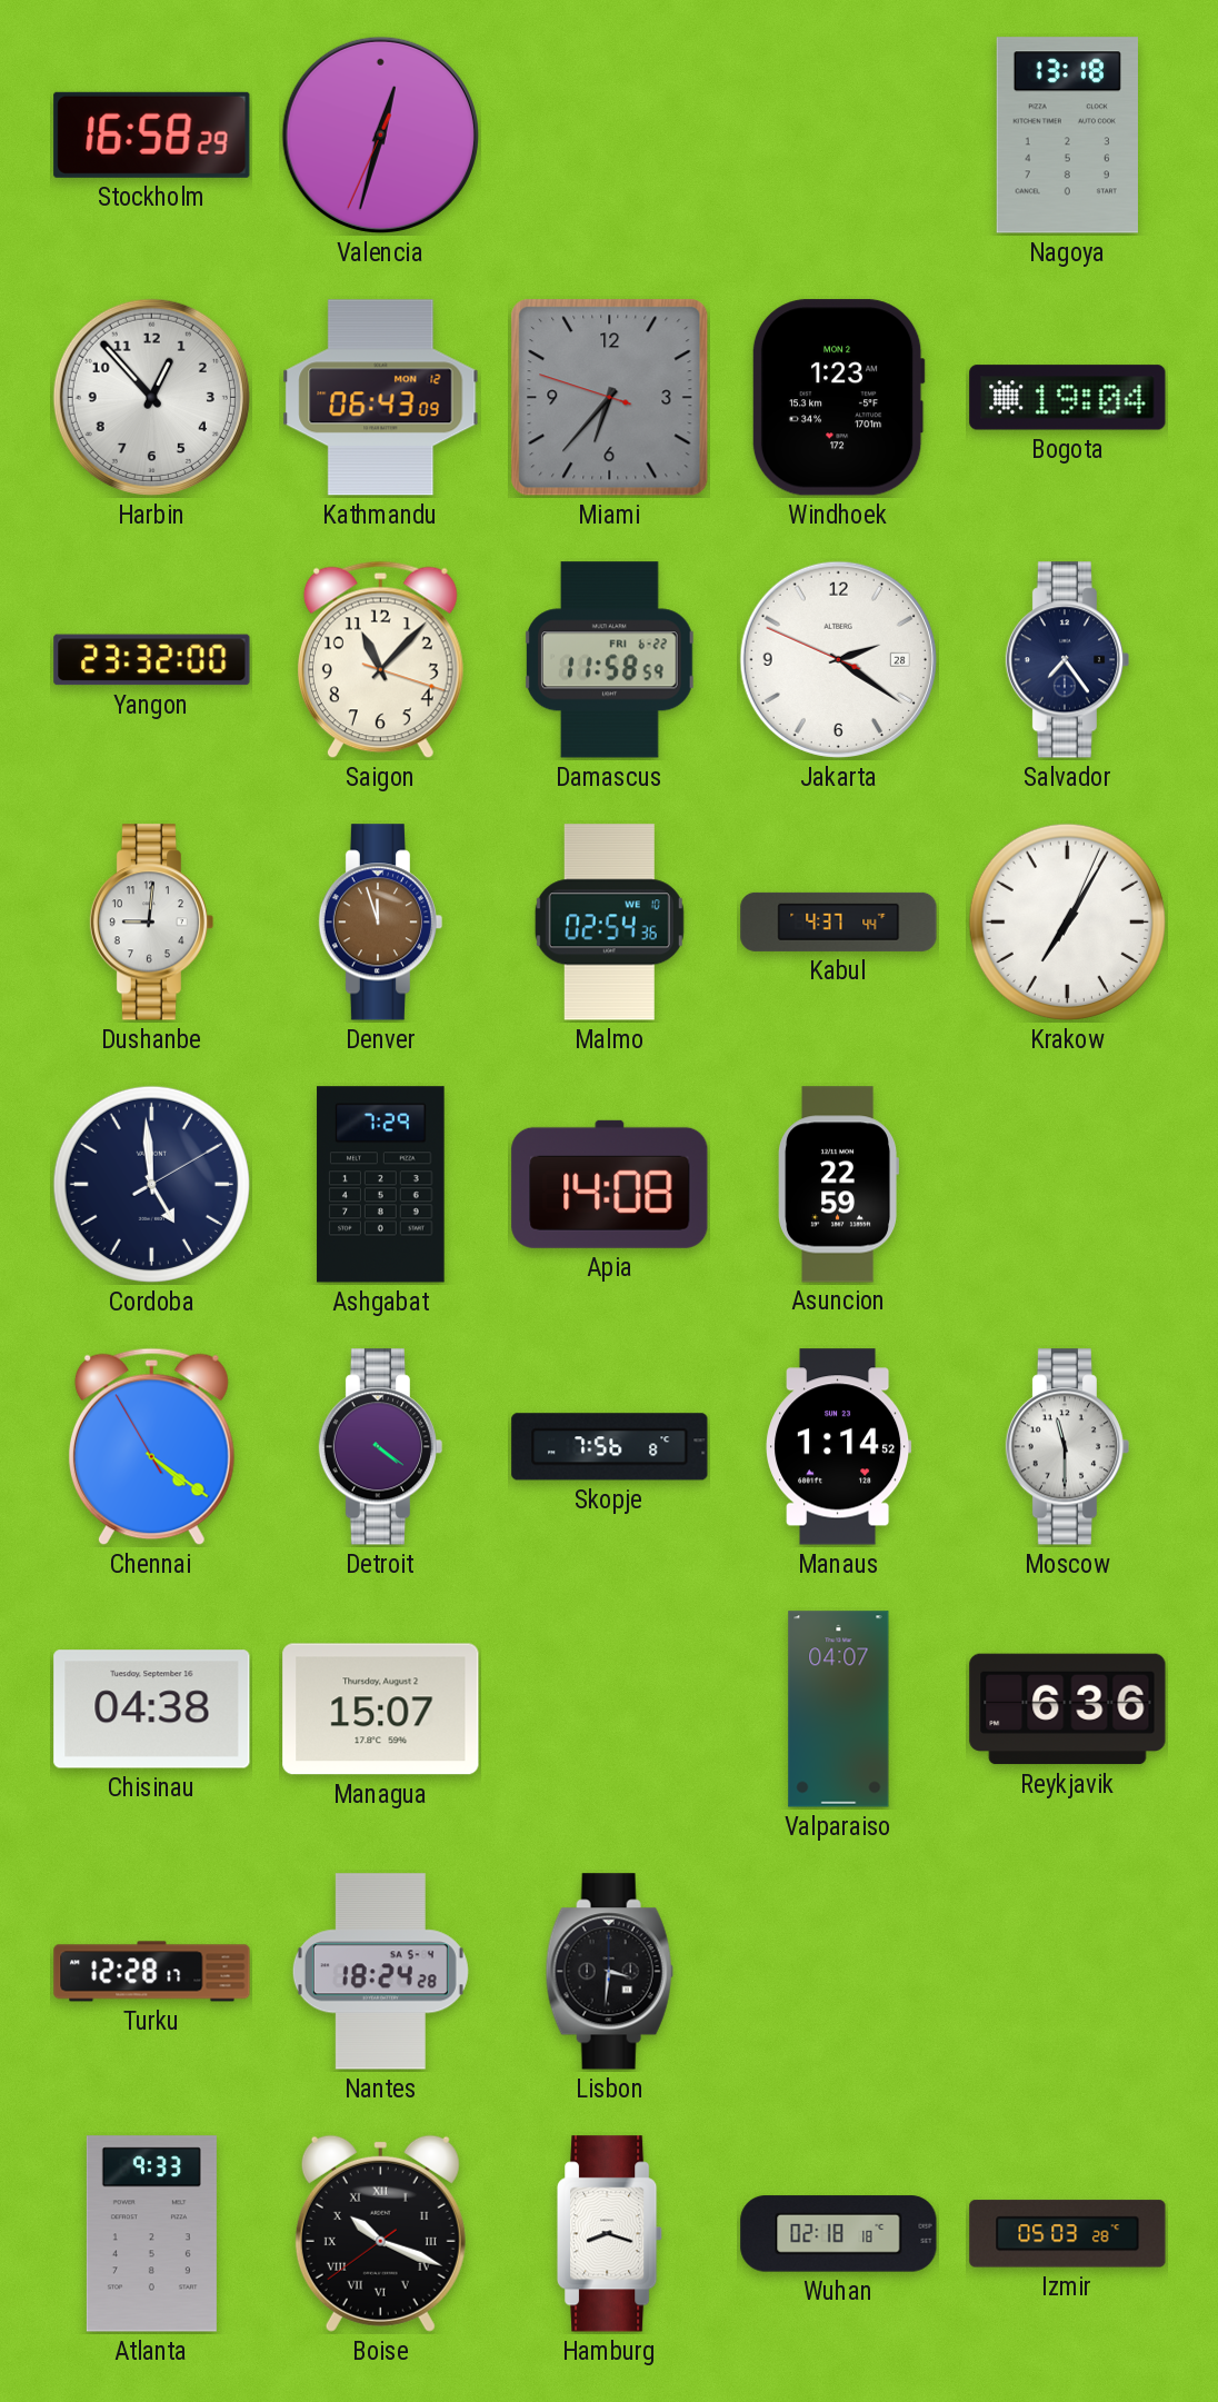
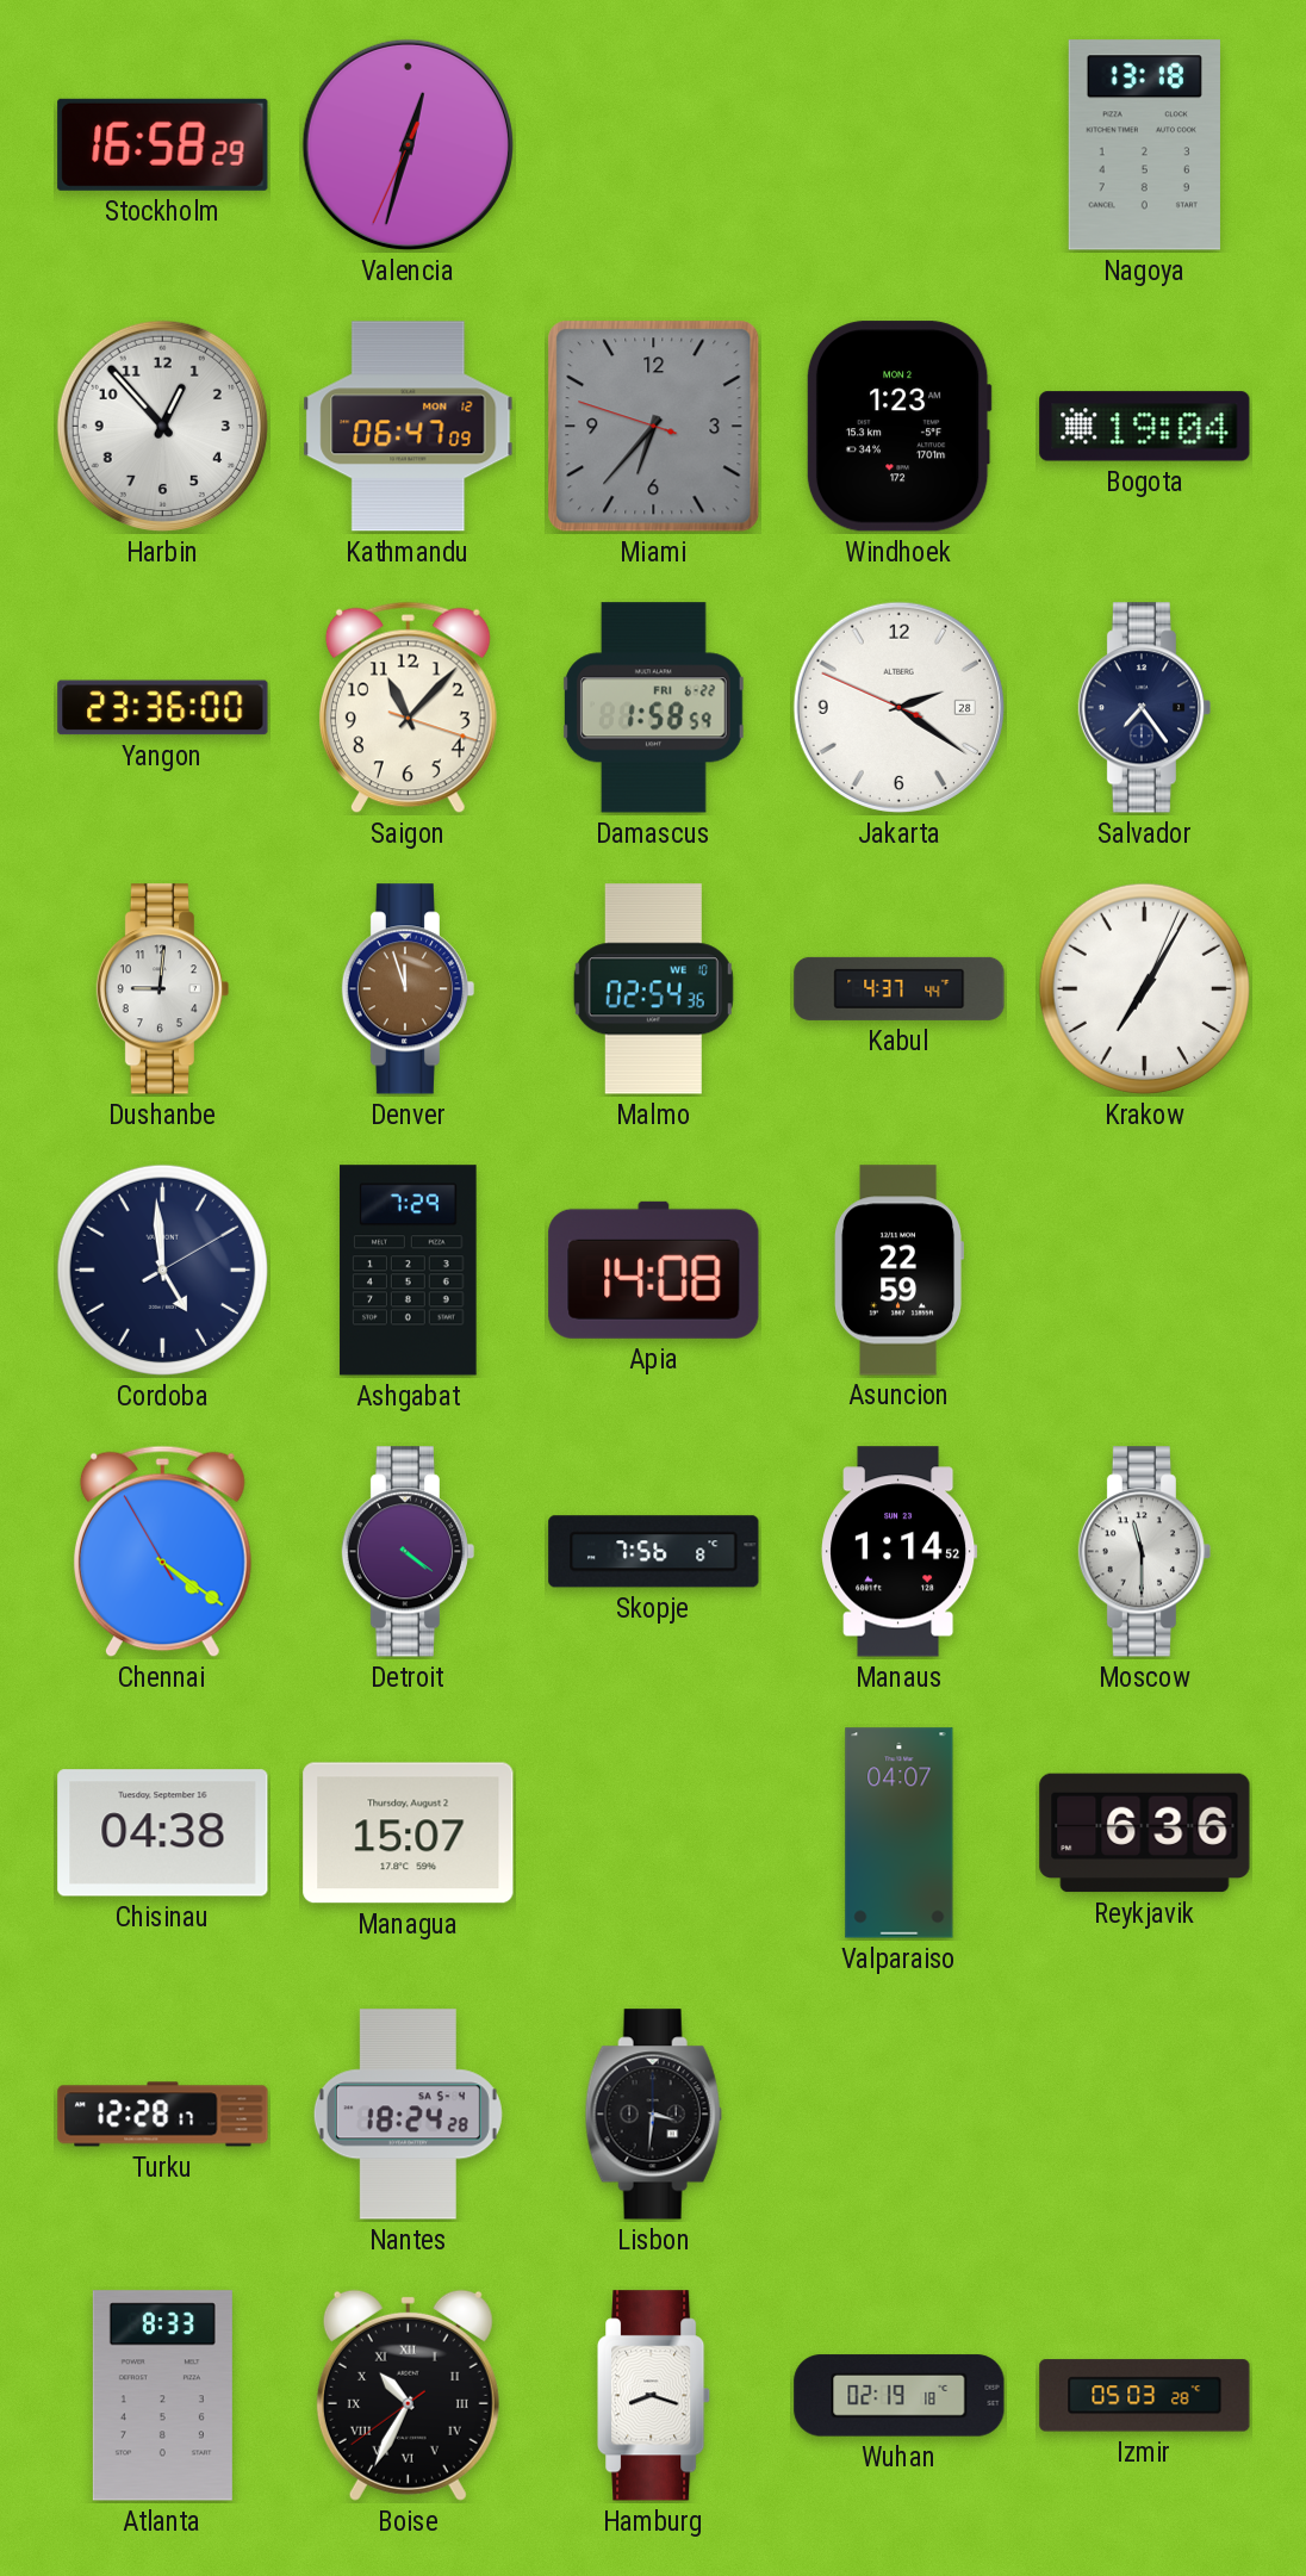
Kathmandu: 06:43 -> 06:47 (409, 427)
Yangon: 23:32 -> 23:36 (163, 708)
Damascus: 11:58 -> 1:58 (653, 708)
Atlanta: 9:33 -> 8:33 (162, 2396)
Boise: 10:18 -> 10:34 (408, 2395)
Wuhan: 02:18 -> 02:19 (900, 2396)
